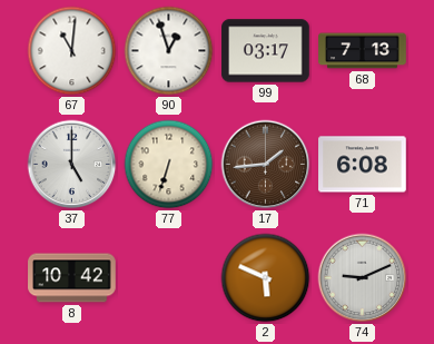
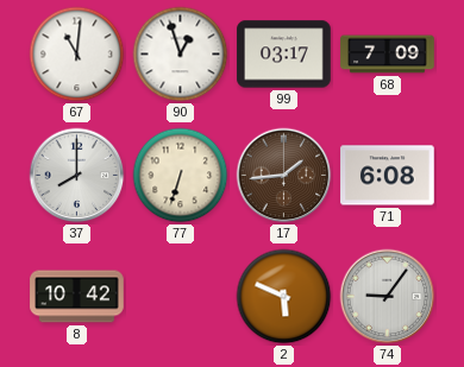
68: 7:13 -> 7:09 (388, 55)
37: 5:00 -> 8:00 (77, 176)
74: 9:11 -> 9:06 (388, 297)
